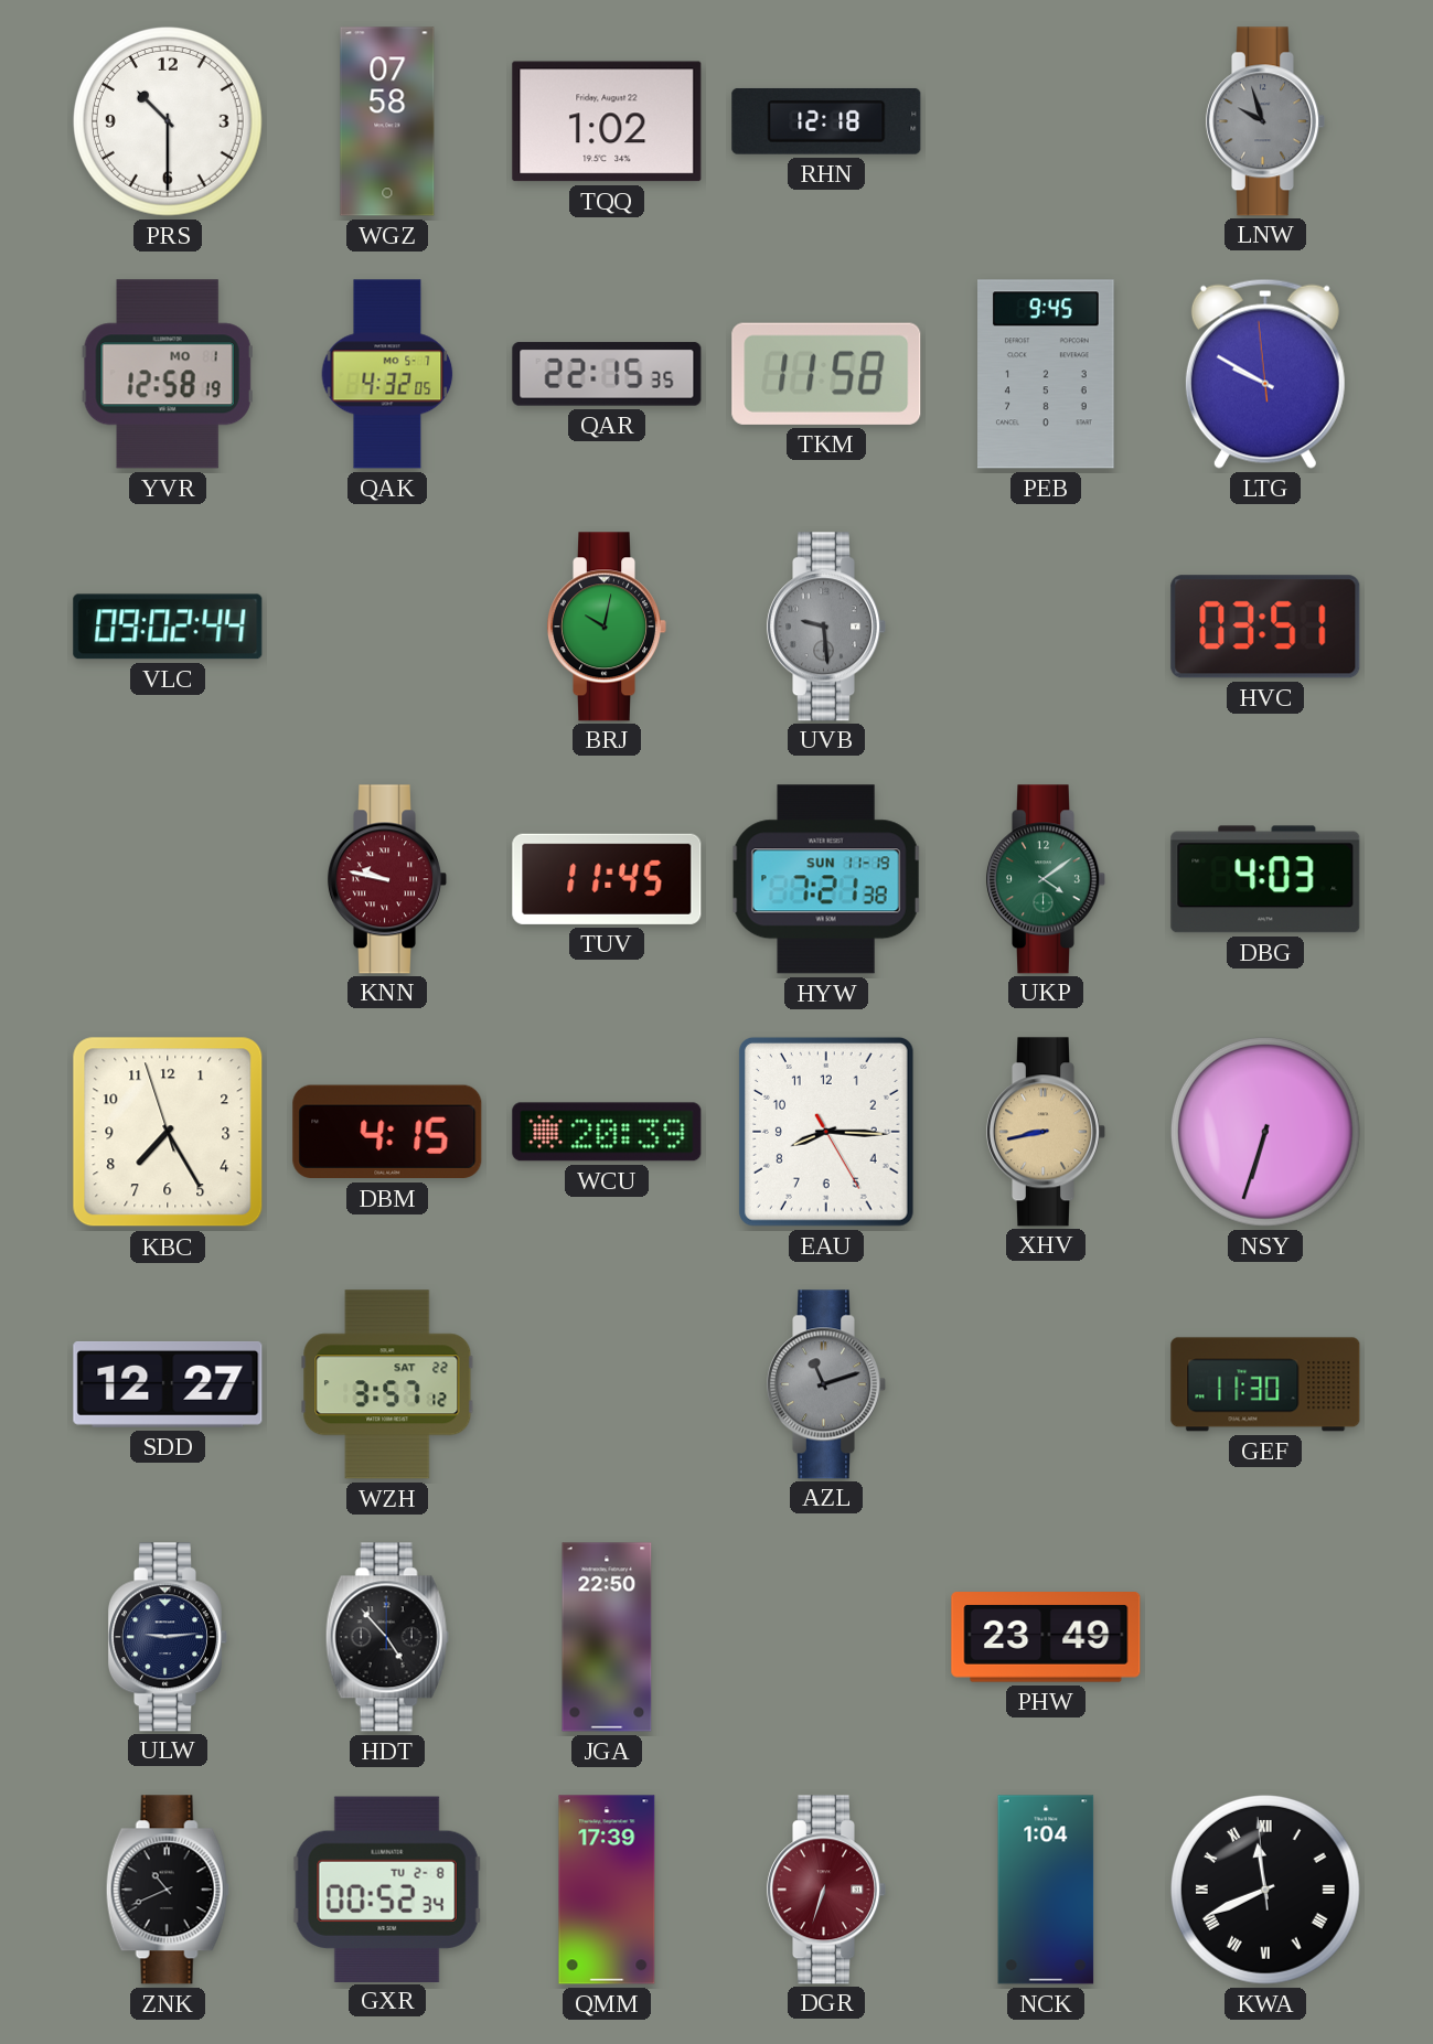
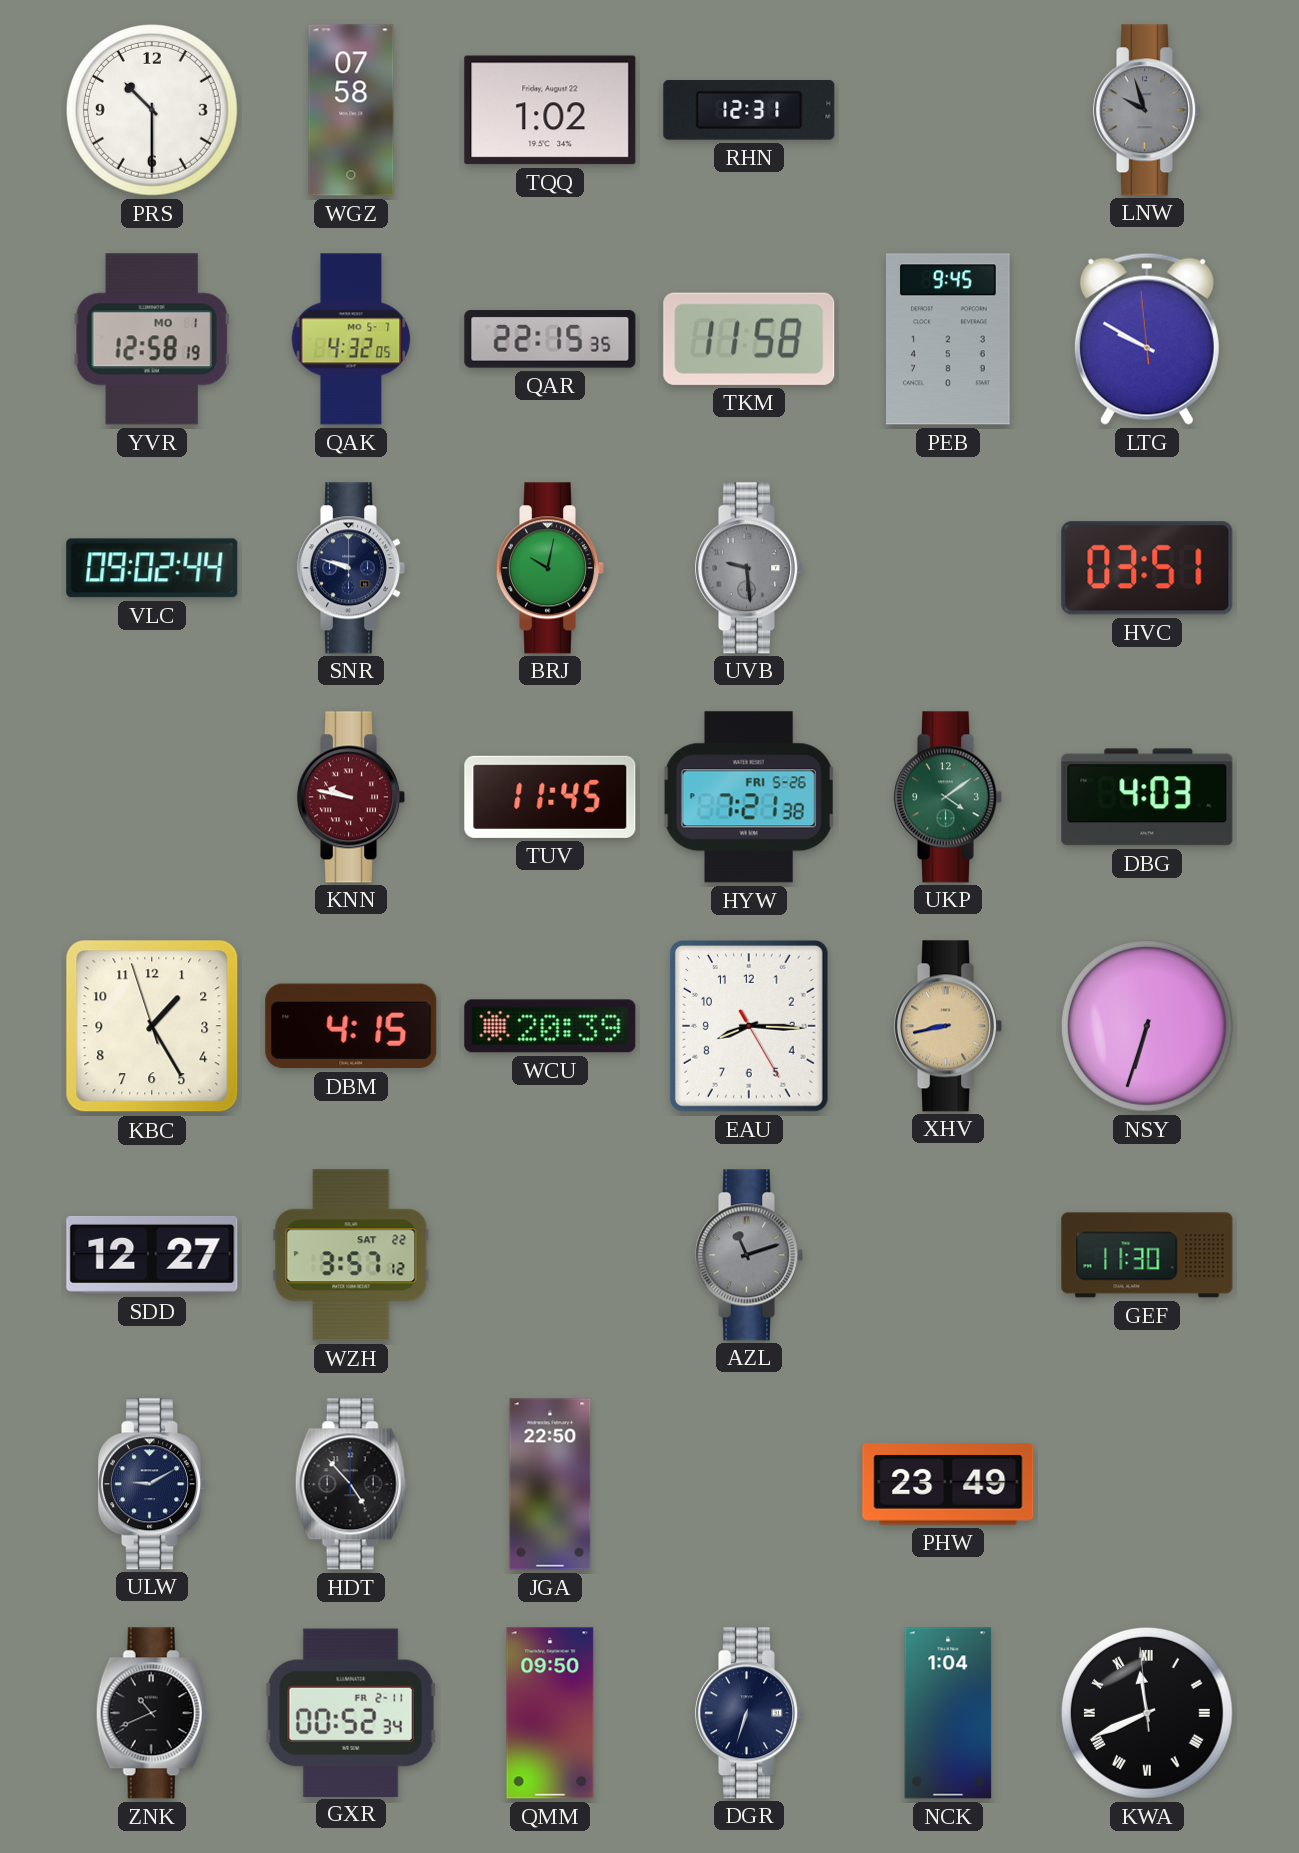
RHN: 12:18 -> 12:31 (749, 110)
SNR: none -> 9:48 (350, 568)
HYW date: SUN 11-19 -> FRI 5-26 (749, 797)
KBC: 7:24 -> 1:24 (152, 1026)
ULW: 9:14 -> 9:10 (151, 1484)
GXR date: TU 2-8 -> FR 2-11 (351, 1712)
QMM: 17:39 -> 09:50 (550, 1713)
DGR dial: burgundy -> navy (748, 1713)
